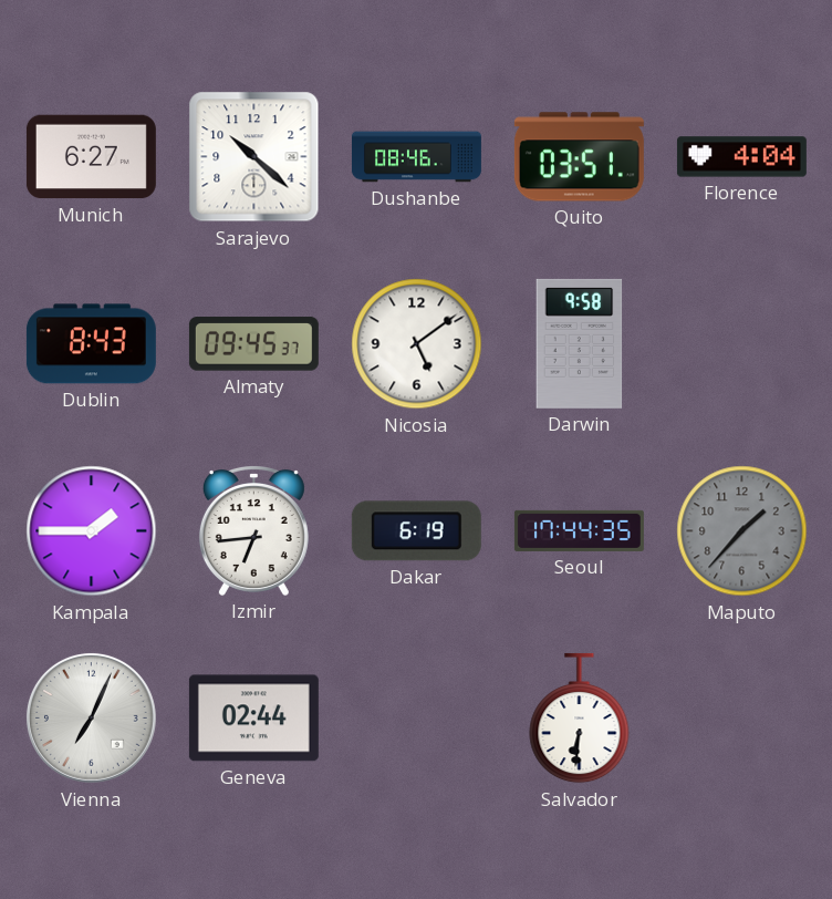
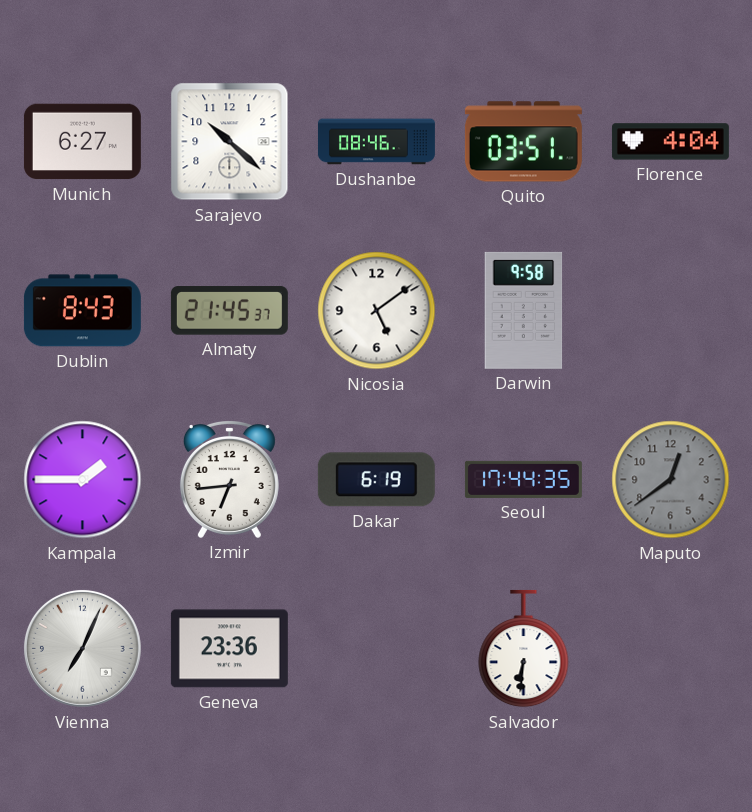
Almaty: 09:45 -> 21:45 (229, 311)
Maputo: 1:37 -> 12:39 (671, 480)
Geneva: 02:44 -> 23:36 (229, 649)
